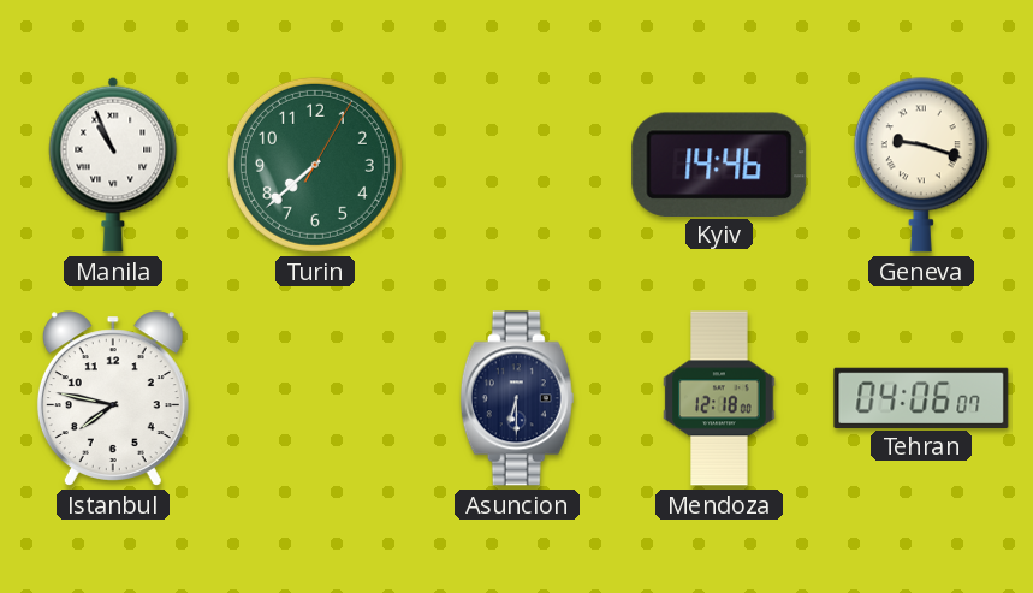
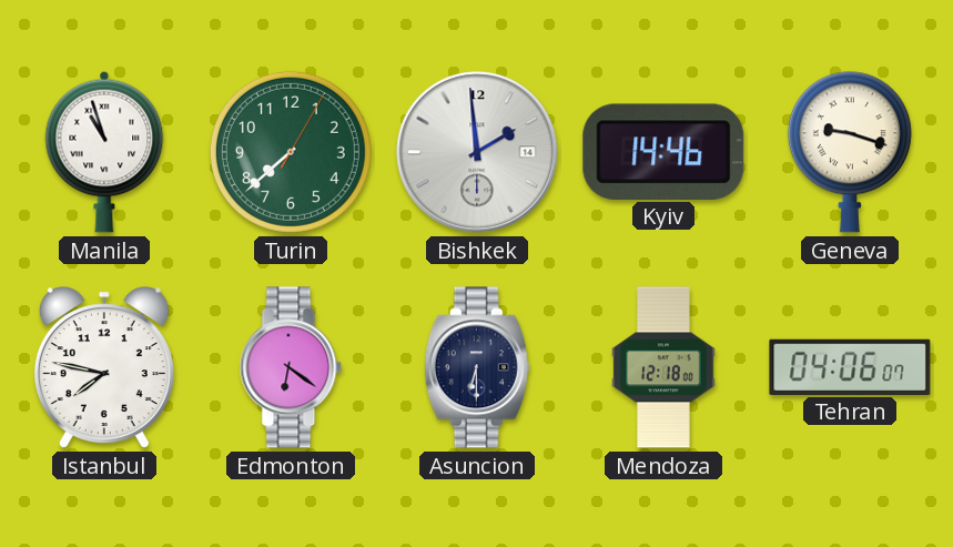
Manila: 10:56 -> 10:57 (104, 152)
Bishkek: none -> 1:59 (477, 152)
Edmonton: none -> 6:21 (291, 367)
